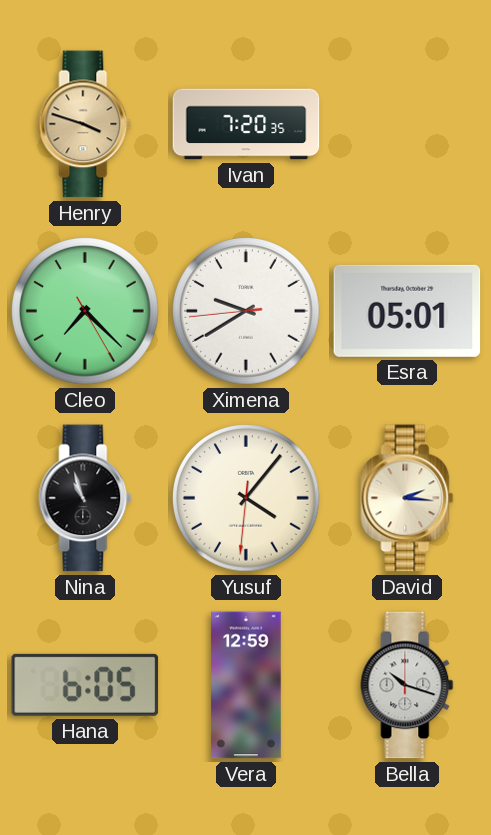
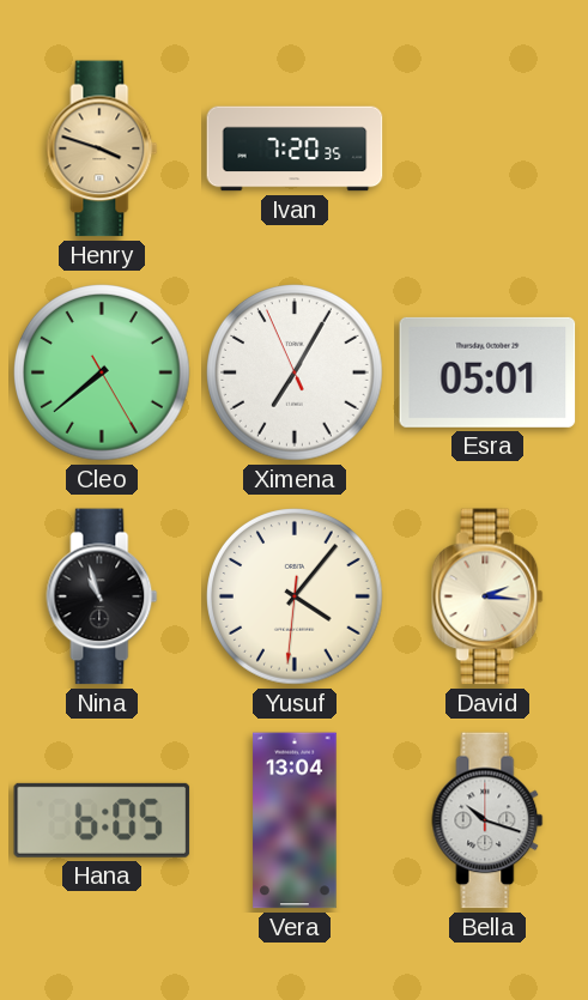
Cleo: 7:22 -> 7:38 (103, 374)
Ximena: 9:39 -> 7:04 (296, 374)
Vera: 12:59 -> 13:04 (295, 820)
